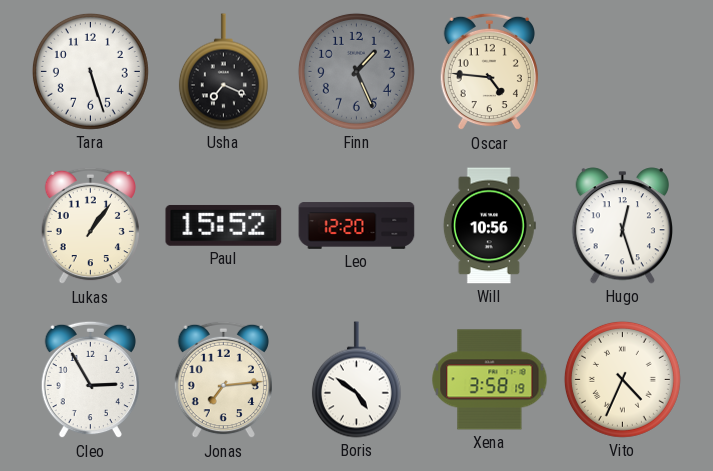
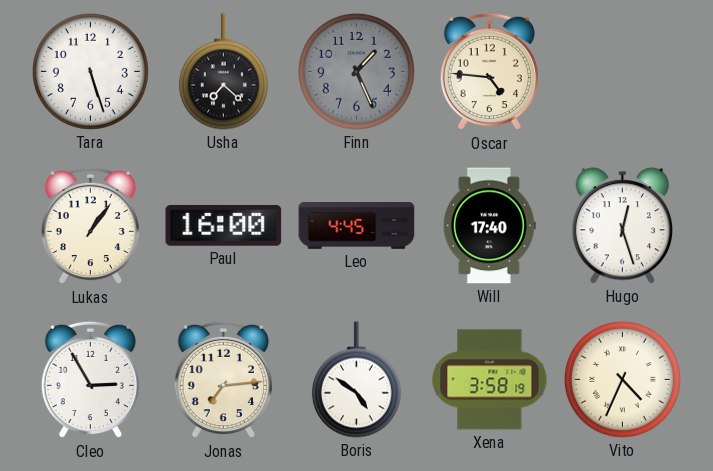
Usha: 7:19 -> 7:22 (223, 72)
Paul: 15:52 -> 16:00 (224, 226)
Leo: 12:20 -> 4:45 (357, 226)
Will: 10:56 -> 17:40 (489, 226)
